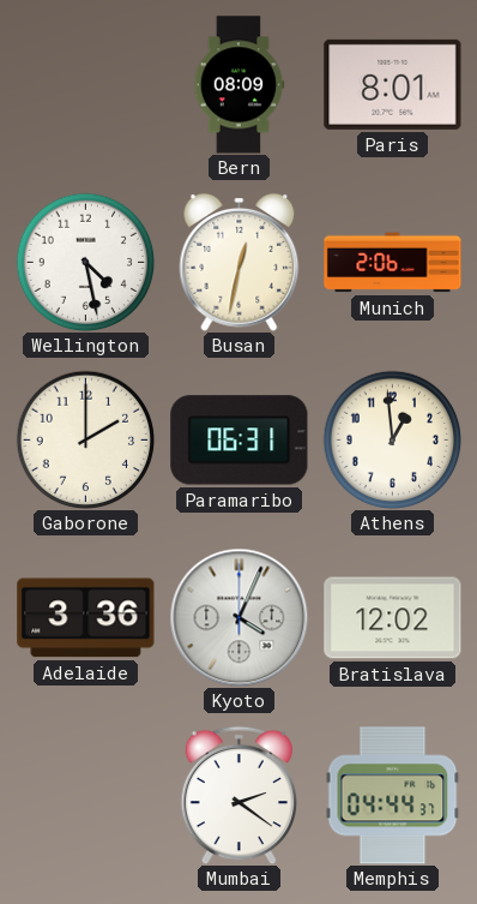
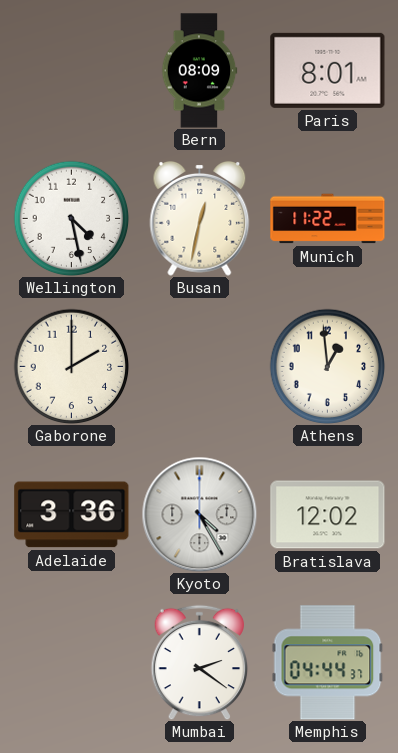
Munich: 2:06 -> 11:22 (328, 219)
Paramaribo: 06:31 -> none (240, 441)
Kyoto: 4:04 -> 4:25 (199, 514)
